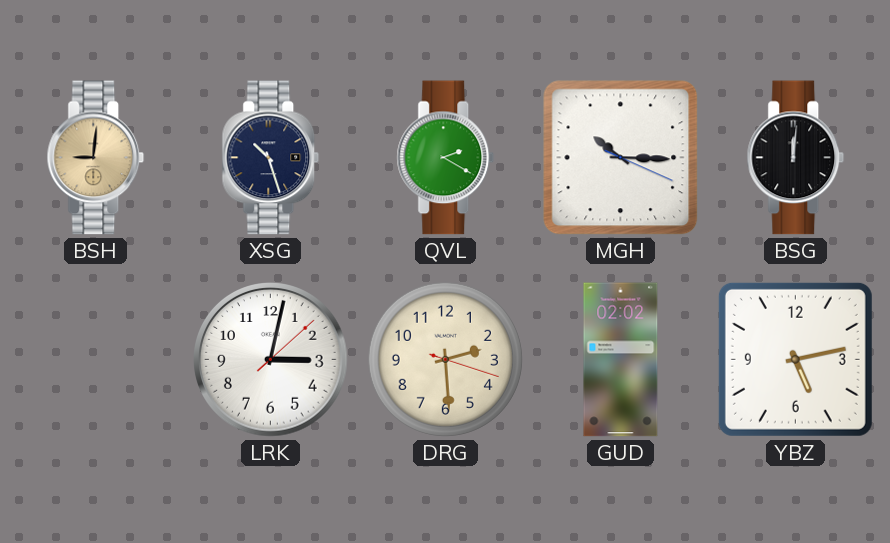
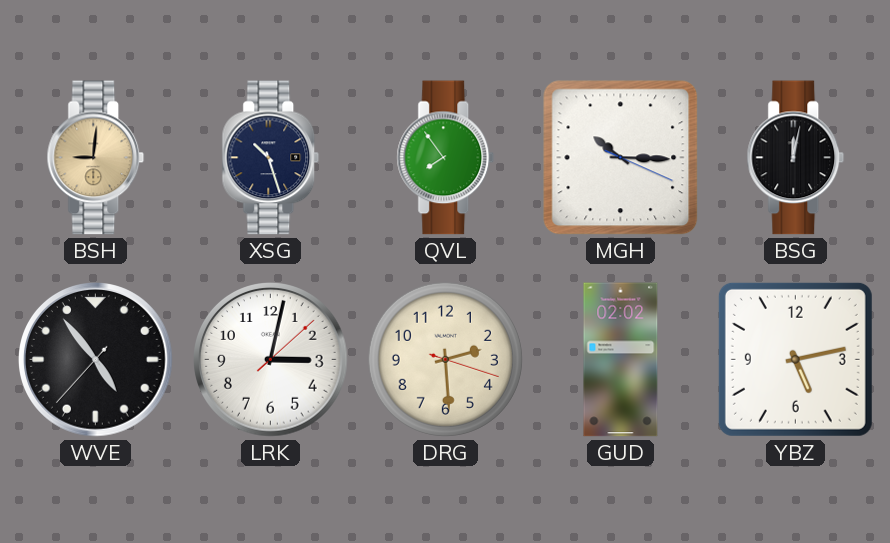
QVL: 2:20 -> 7:54 (446, 158)
BSG: 12:01 -> 12:02 (796, 158)
WVE: none -> 4:53 (96, 360)
